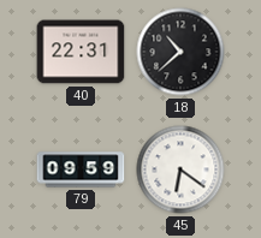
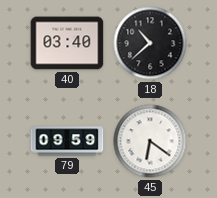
40: 22:31 -> 03:40 (67, 43)
